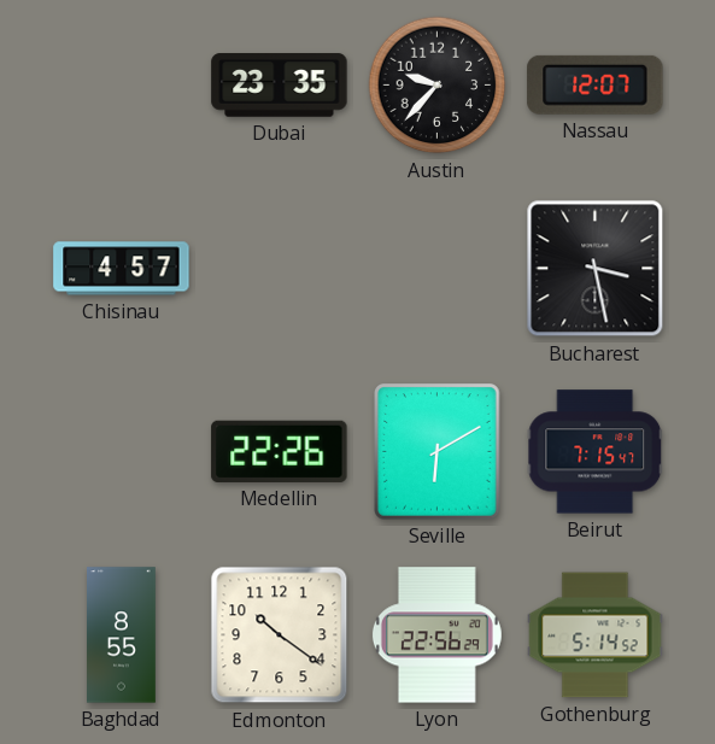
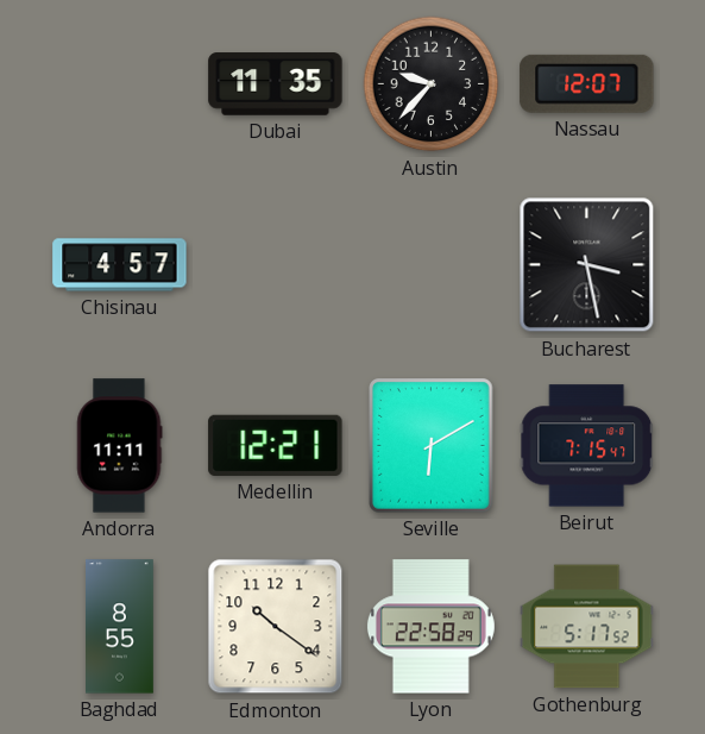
Dubai: 23:35 -> 11:35 (276, 84)
Andorra: none -> 11:11 (119, 446)
Medellin: 22:26 -> 12:21 (276, 445)
Lyon: 22:56 -> 22:58 (430, 627)
Gothenburg: 5:14 -> 5:17 (587, 627)
